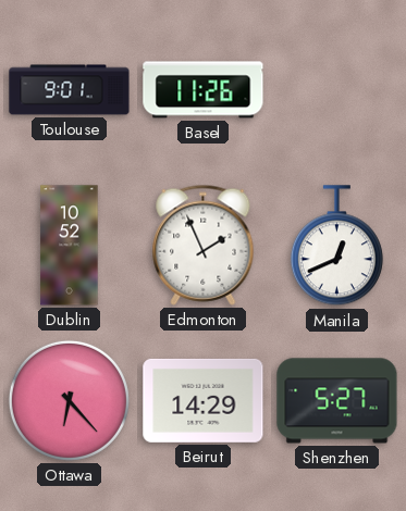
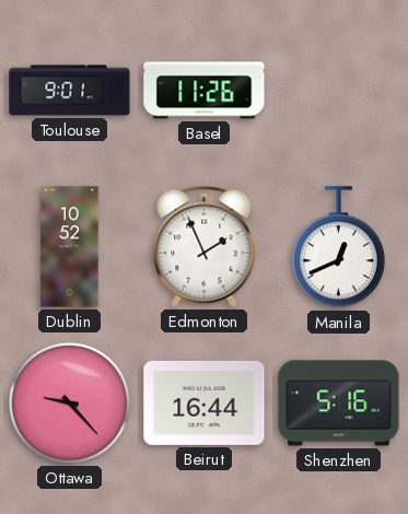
Ottawa: 6:23 -> 9:23 (69, 402)
Beirut: 14:29 -> 16:44 (205, 402)
Shenzhen: 5:27 -> 5:16 (339, 404)
